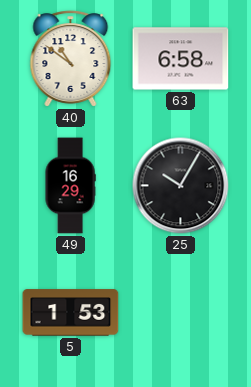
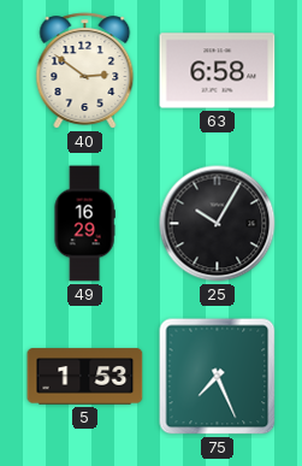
40: 10:51 -> 2:51 (85, 71)
75: none -> 7:26 (218, 377)
